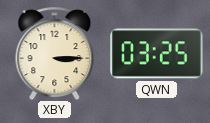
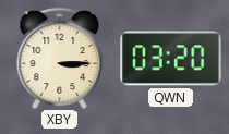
QWN: 03:25 -> 03:20 (171, 59)
